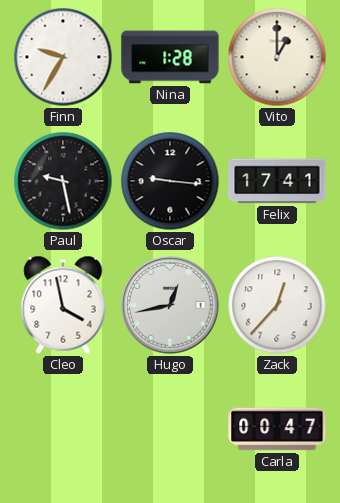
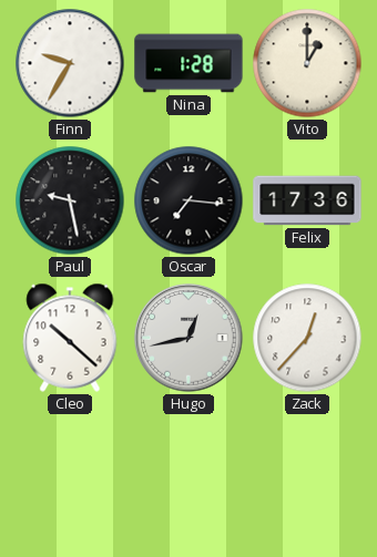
Oscar: 9:16 -> 7:16 (188, 200)
Felix: 17:41 -> 17:36 (307, 200)
Cleo: 3:58 -> 10:22 (70, 338)
Carla: 00:47 -> none (277, 429)
